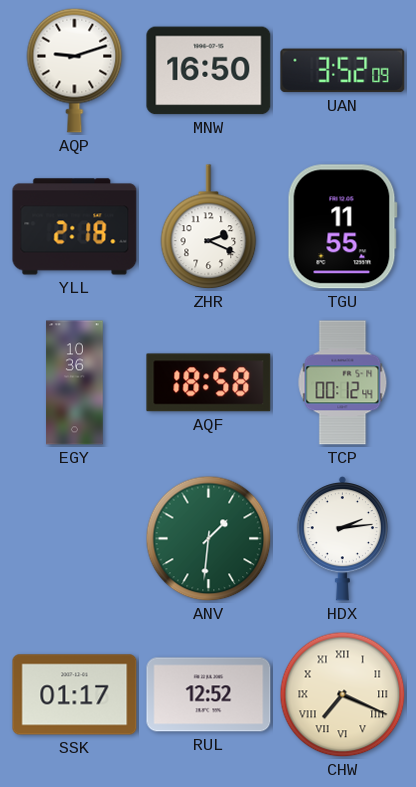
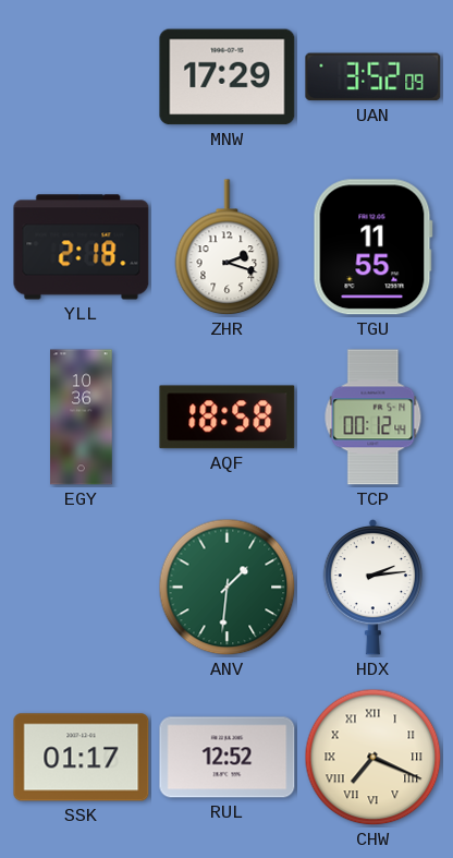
AQP: 9:12 -> none (75, 70)
MNW: 16:50 -> 17:29 (228, 77)
ZHR: 2:19 -> 2:18 (228, 247)
